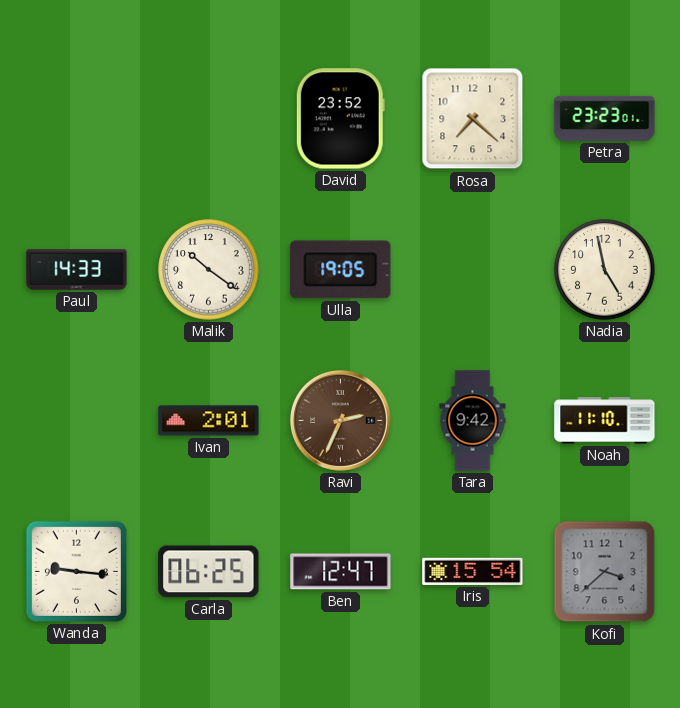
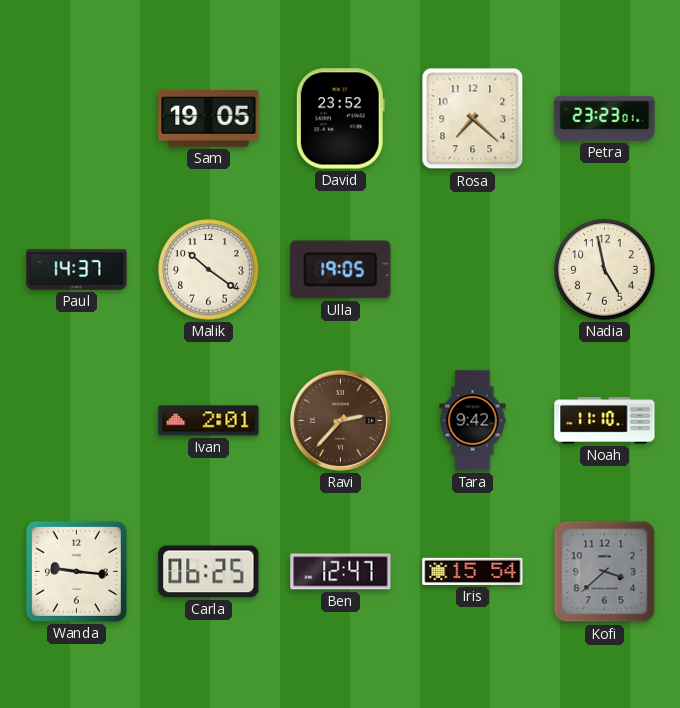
Sam: none -> 19:05 (209, 119)
Paul: 14:33 -> 14:37 (77, 270)
Ravi: 2:34 -> 2:37 (340, 420)
